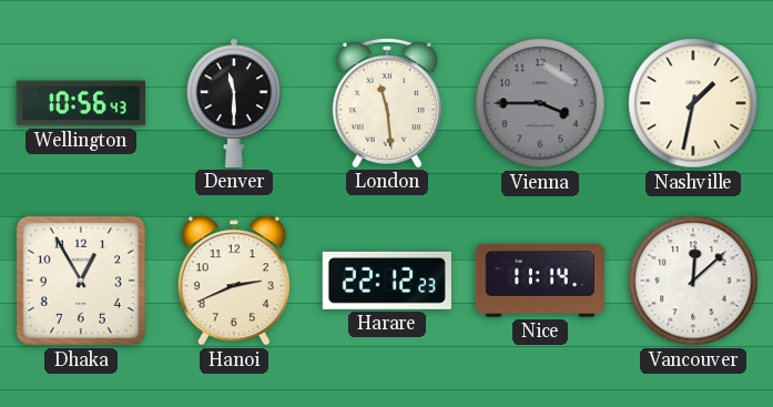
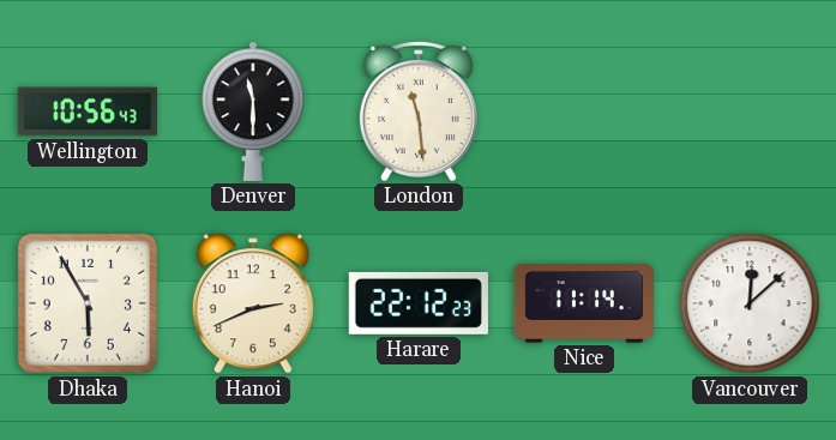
Vienna: 3:45 -> none (540, 103)
Nashville: 1:32 -> none (693, 103)
Dhaka: 12:55 -> 5:55 (88, 303)
